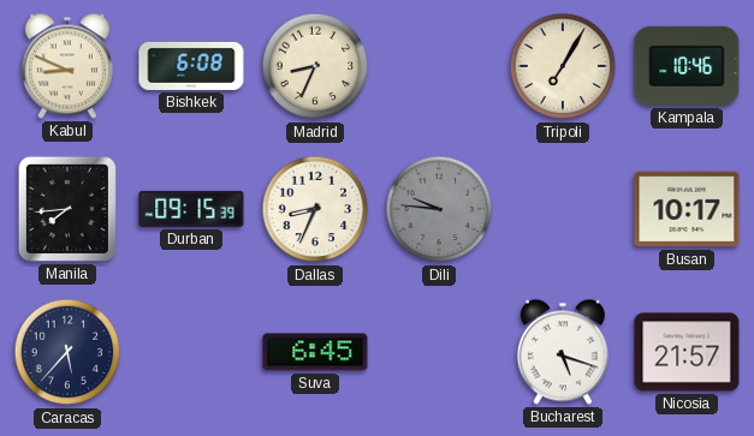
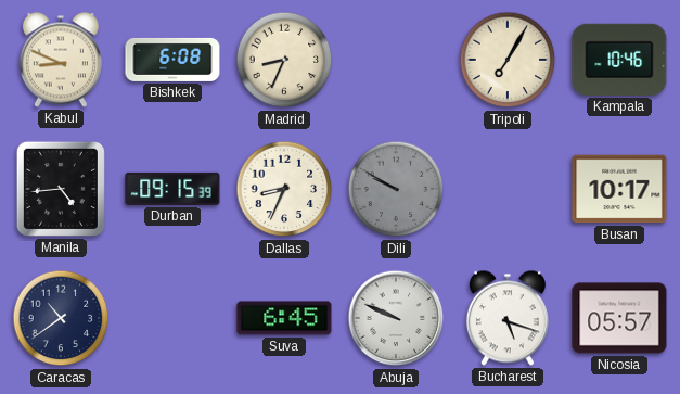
Manila: 7:44 -> 4:44 (61, 189)
Dili: 9:46 -> 9:50 (396, 189)
Caracas: 5:37 -> 10:39 (61, 318)
Abuja: none -> 9:49 (396, 318)
Nicosia: 21:57 -> 05:57 (619, 318)
